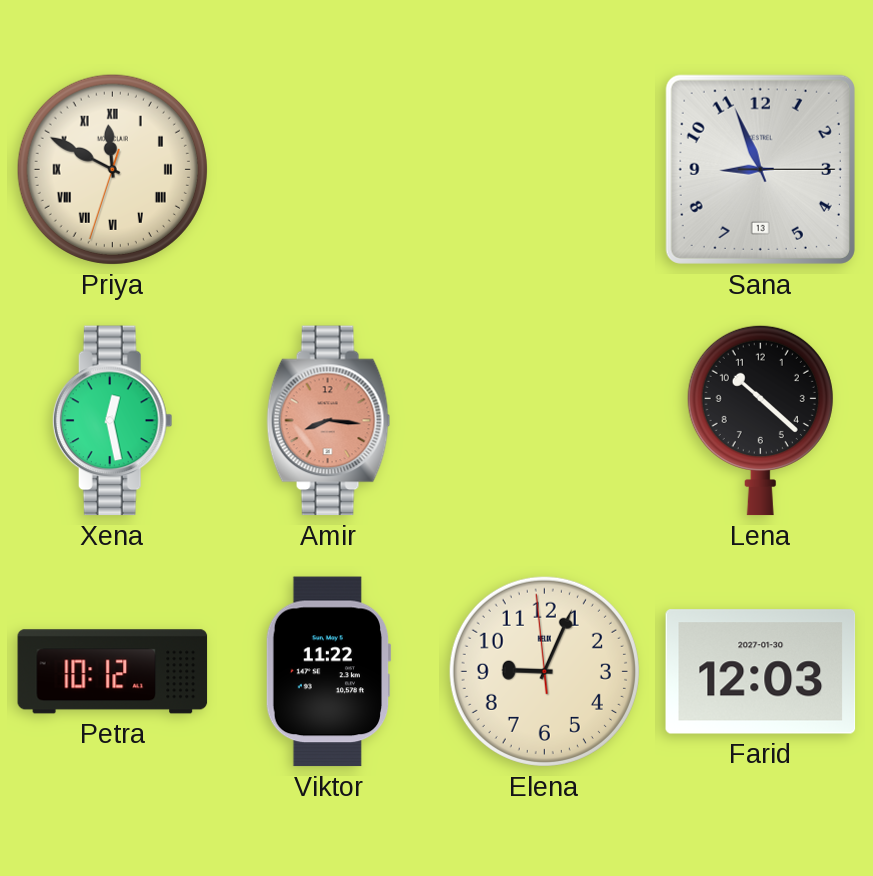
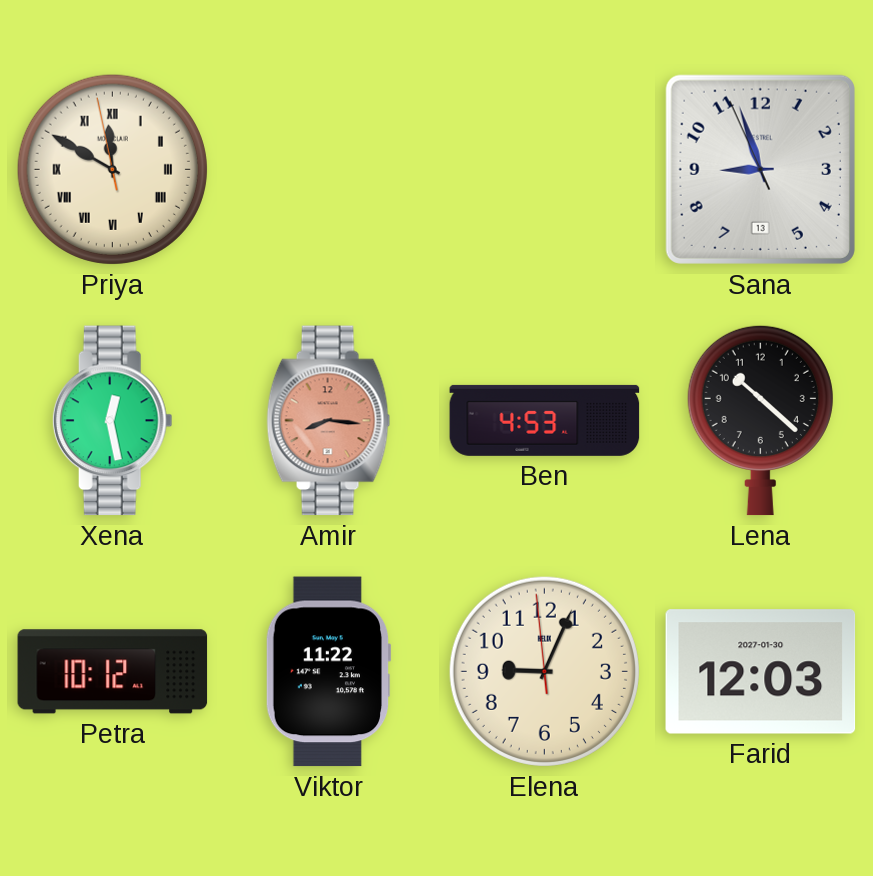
Priya: 11:49:33 -> 11:49:58 (112, 169)
Sana: 8:56:15 -> 8:56:56 (760, 169)
Ben: none -> 4:53 (545, 420)
